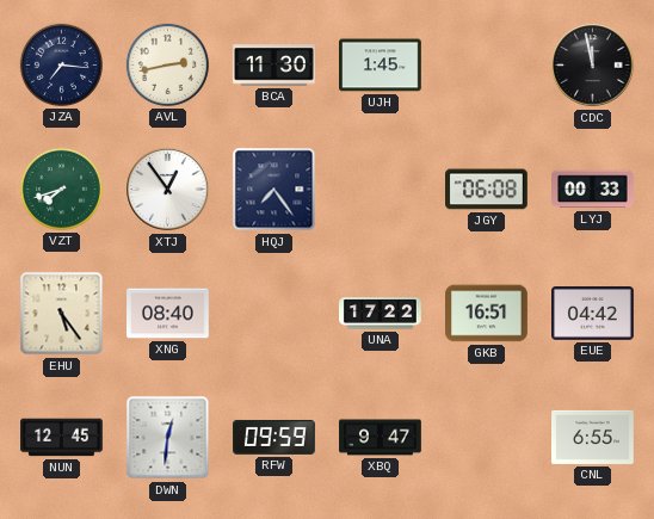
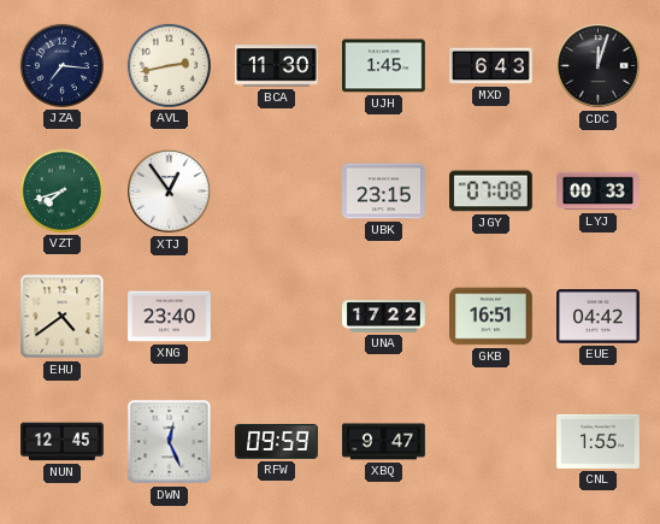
MXD: none -> 6:43 (491, 66)
CDC: 11:58 -> 12:03 (599, 66)
HQJ: 7:24 -> none (274, 190)
UBK: none -> 23:15 (384, 192)
JGY: 06:08 -> 07:08 (491, 192)
EHU: 5:24 -> 4:39 (63, 317)
XNG: 08:40 -> 23:40 (170, 317)
DWN: 12:31 -> 12:26 (170, 442)
CNL: 6:55 -> 1:55 (599, 441)
